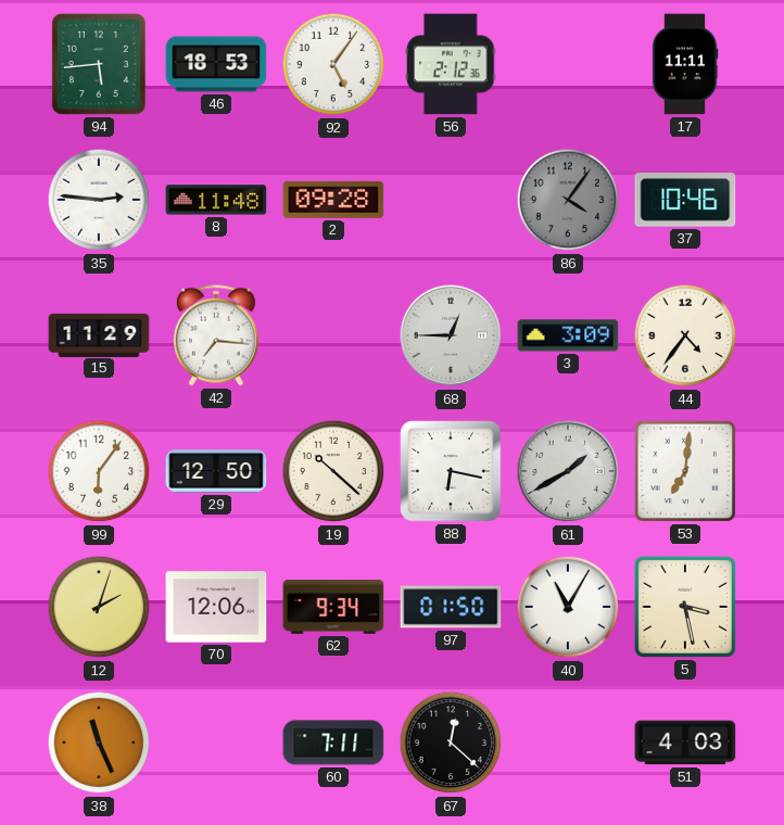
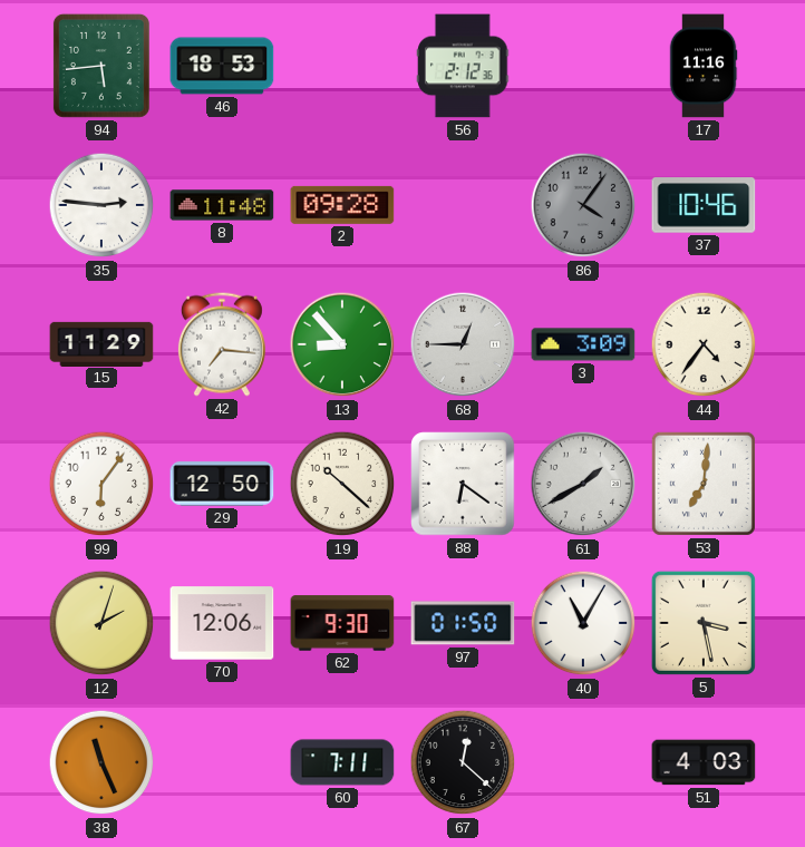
92: 5:06 -> none (333, 64)
17: 11:11 -> 11:16 (704, 66)
13: none -> 8:53 (342, 344)
88: 6:17 -> 6:21 (463, 484)
62: 9:34 -> 9:30 (342, 623)
